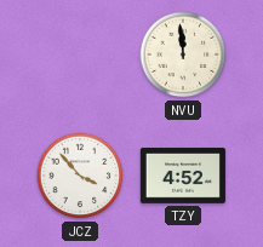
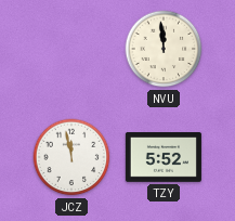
JCZ: 3:53 -> 11:58 (71, 157)
TZY: 4:52 -> 5:52 (164, 158)
